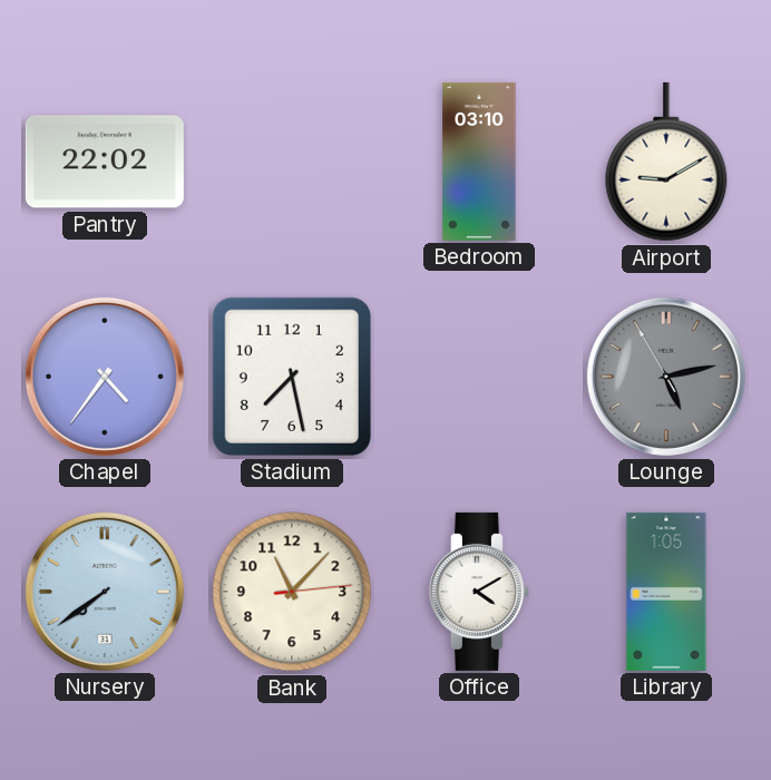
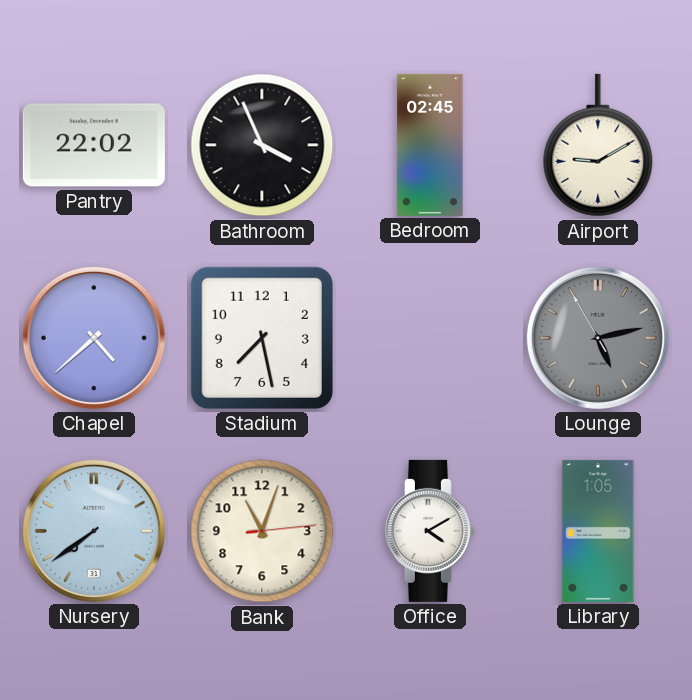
Bathroom: none -> 3:56 (262, 145)
Bedroom: 03:10 -> 02:45 (430, 145)
Chapel: 4:36 -> 4:38 (94, 338)
Bank: 11:07 -> 11:03 (262, 531)
